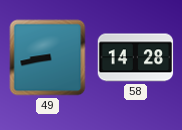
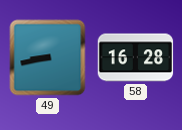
58: 14:28 -> 16:28 (136, 58)
